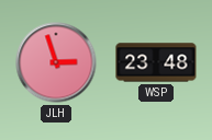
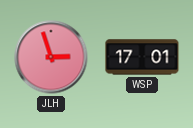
WSP: 23:48 -> 17:01 (142, 57)
